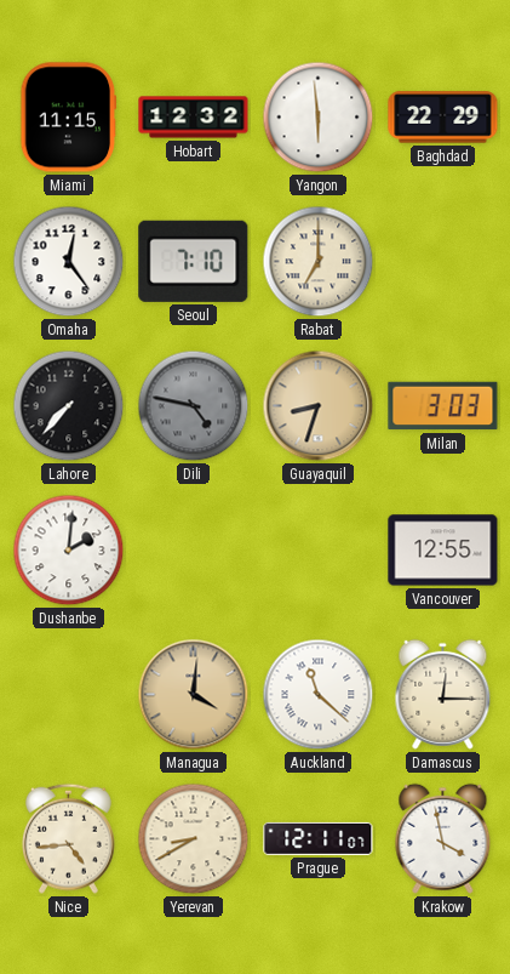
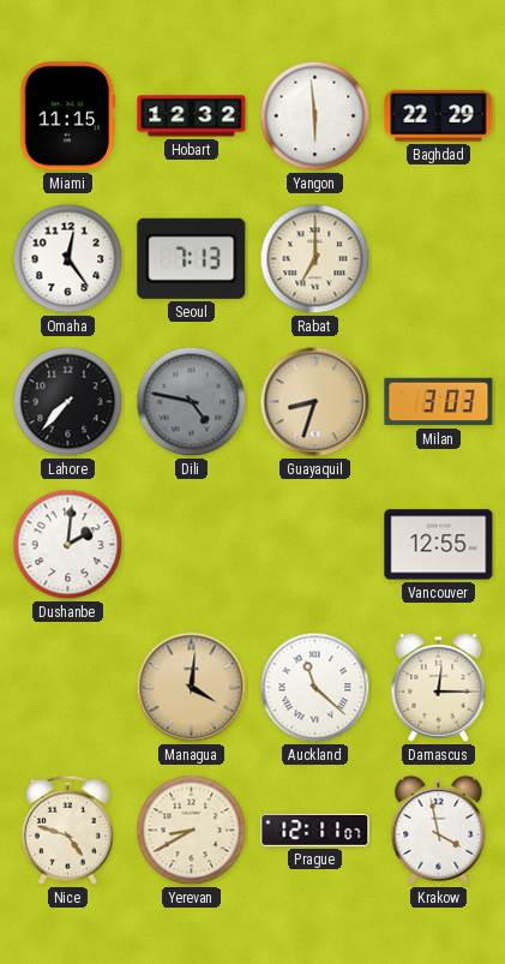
Seoul: 7:10 -> 7:13 (192, 258)
Nice: 4:44 -> 4:48 (67, 830)
